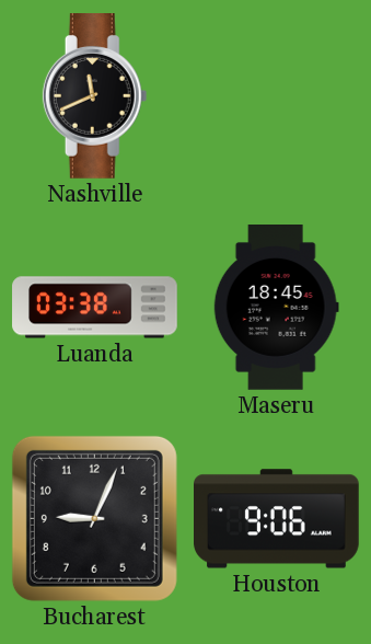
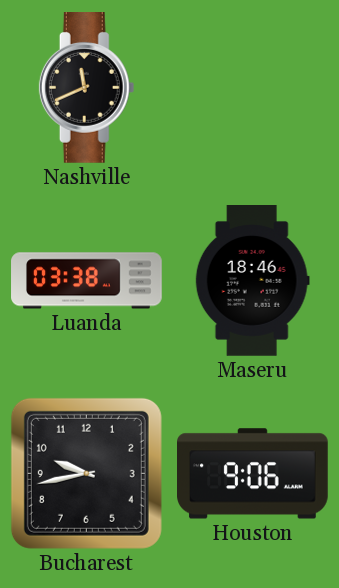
Maseru: 18:45 -> 18:46 (252, 281)
Bucharest: 9:04 -> 9:43 (86, 473)
